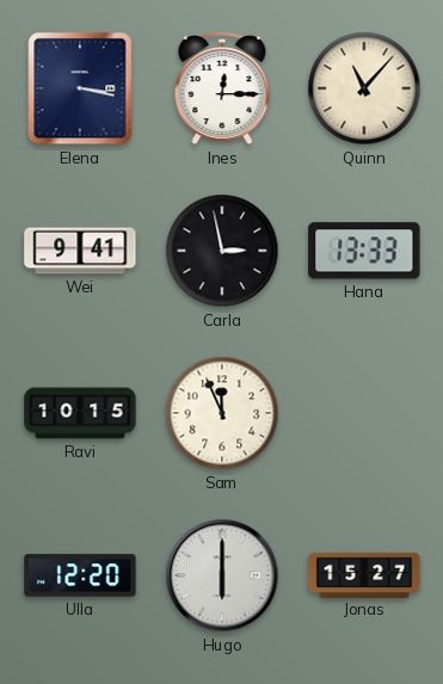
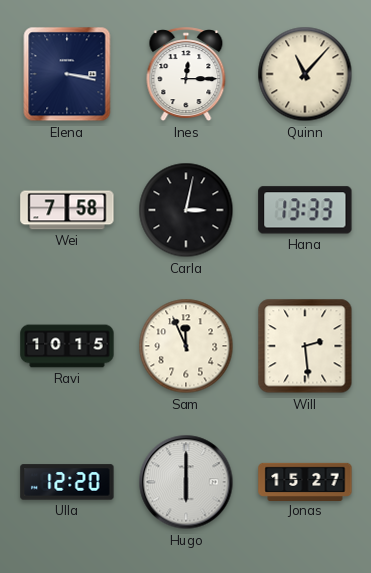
Wei: 9:41 -> 7:58 (67, 210)
Carla: 2:58 -> 3:02 (186, 210)
Will: none -> 2:29 (305, 346)
